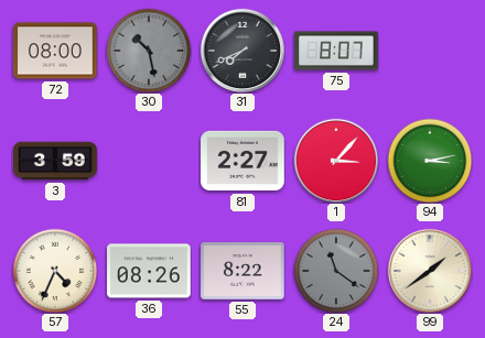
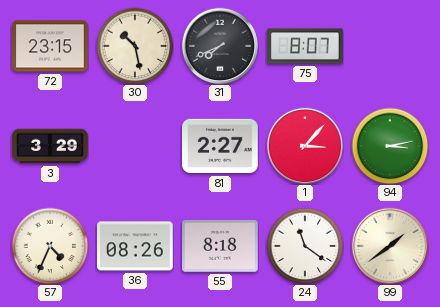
72: 08:00 -> 23:15 (50, 46)
30 dial: grey -> cream (135, 46)
3: 3:59 -> 3:29 (50, 146)
55: 8:22 -> 8:18 (220, 247)
24 dial: grey -> white (305, 246)
